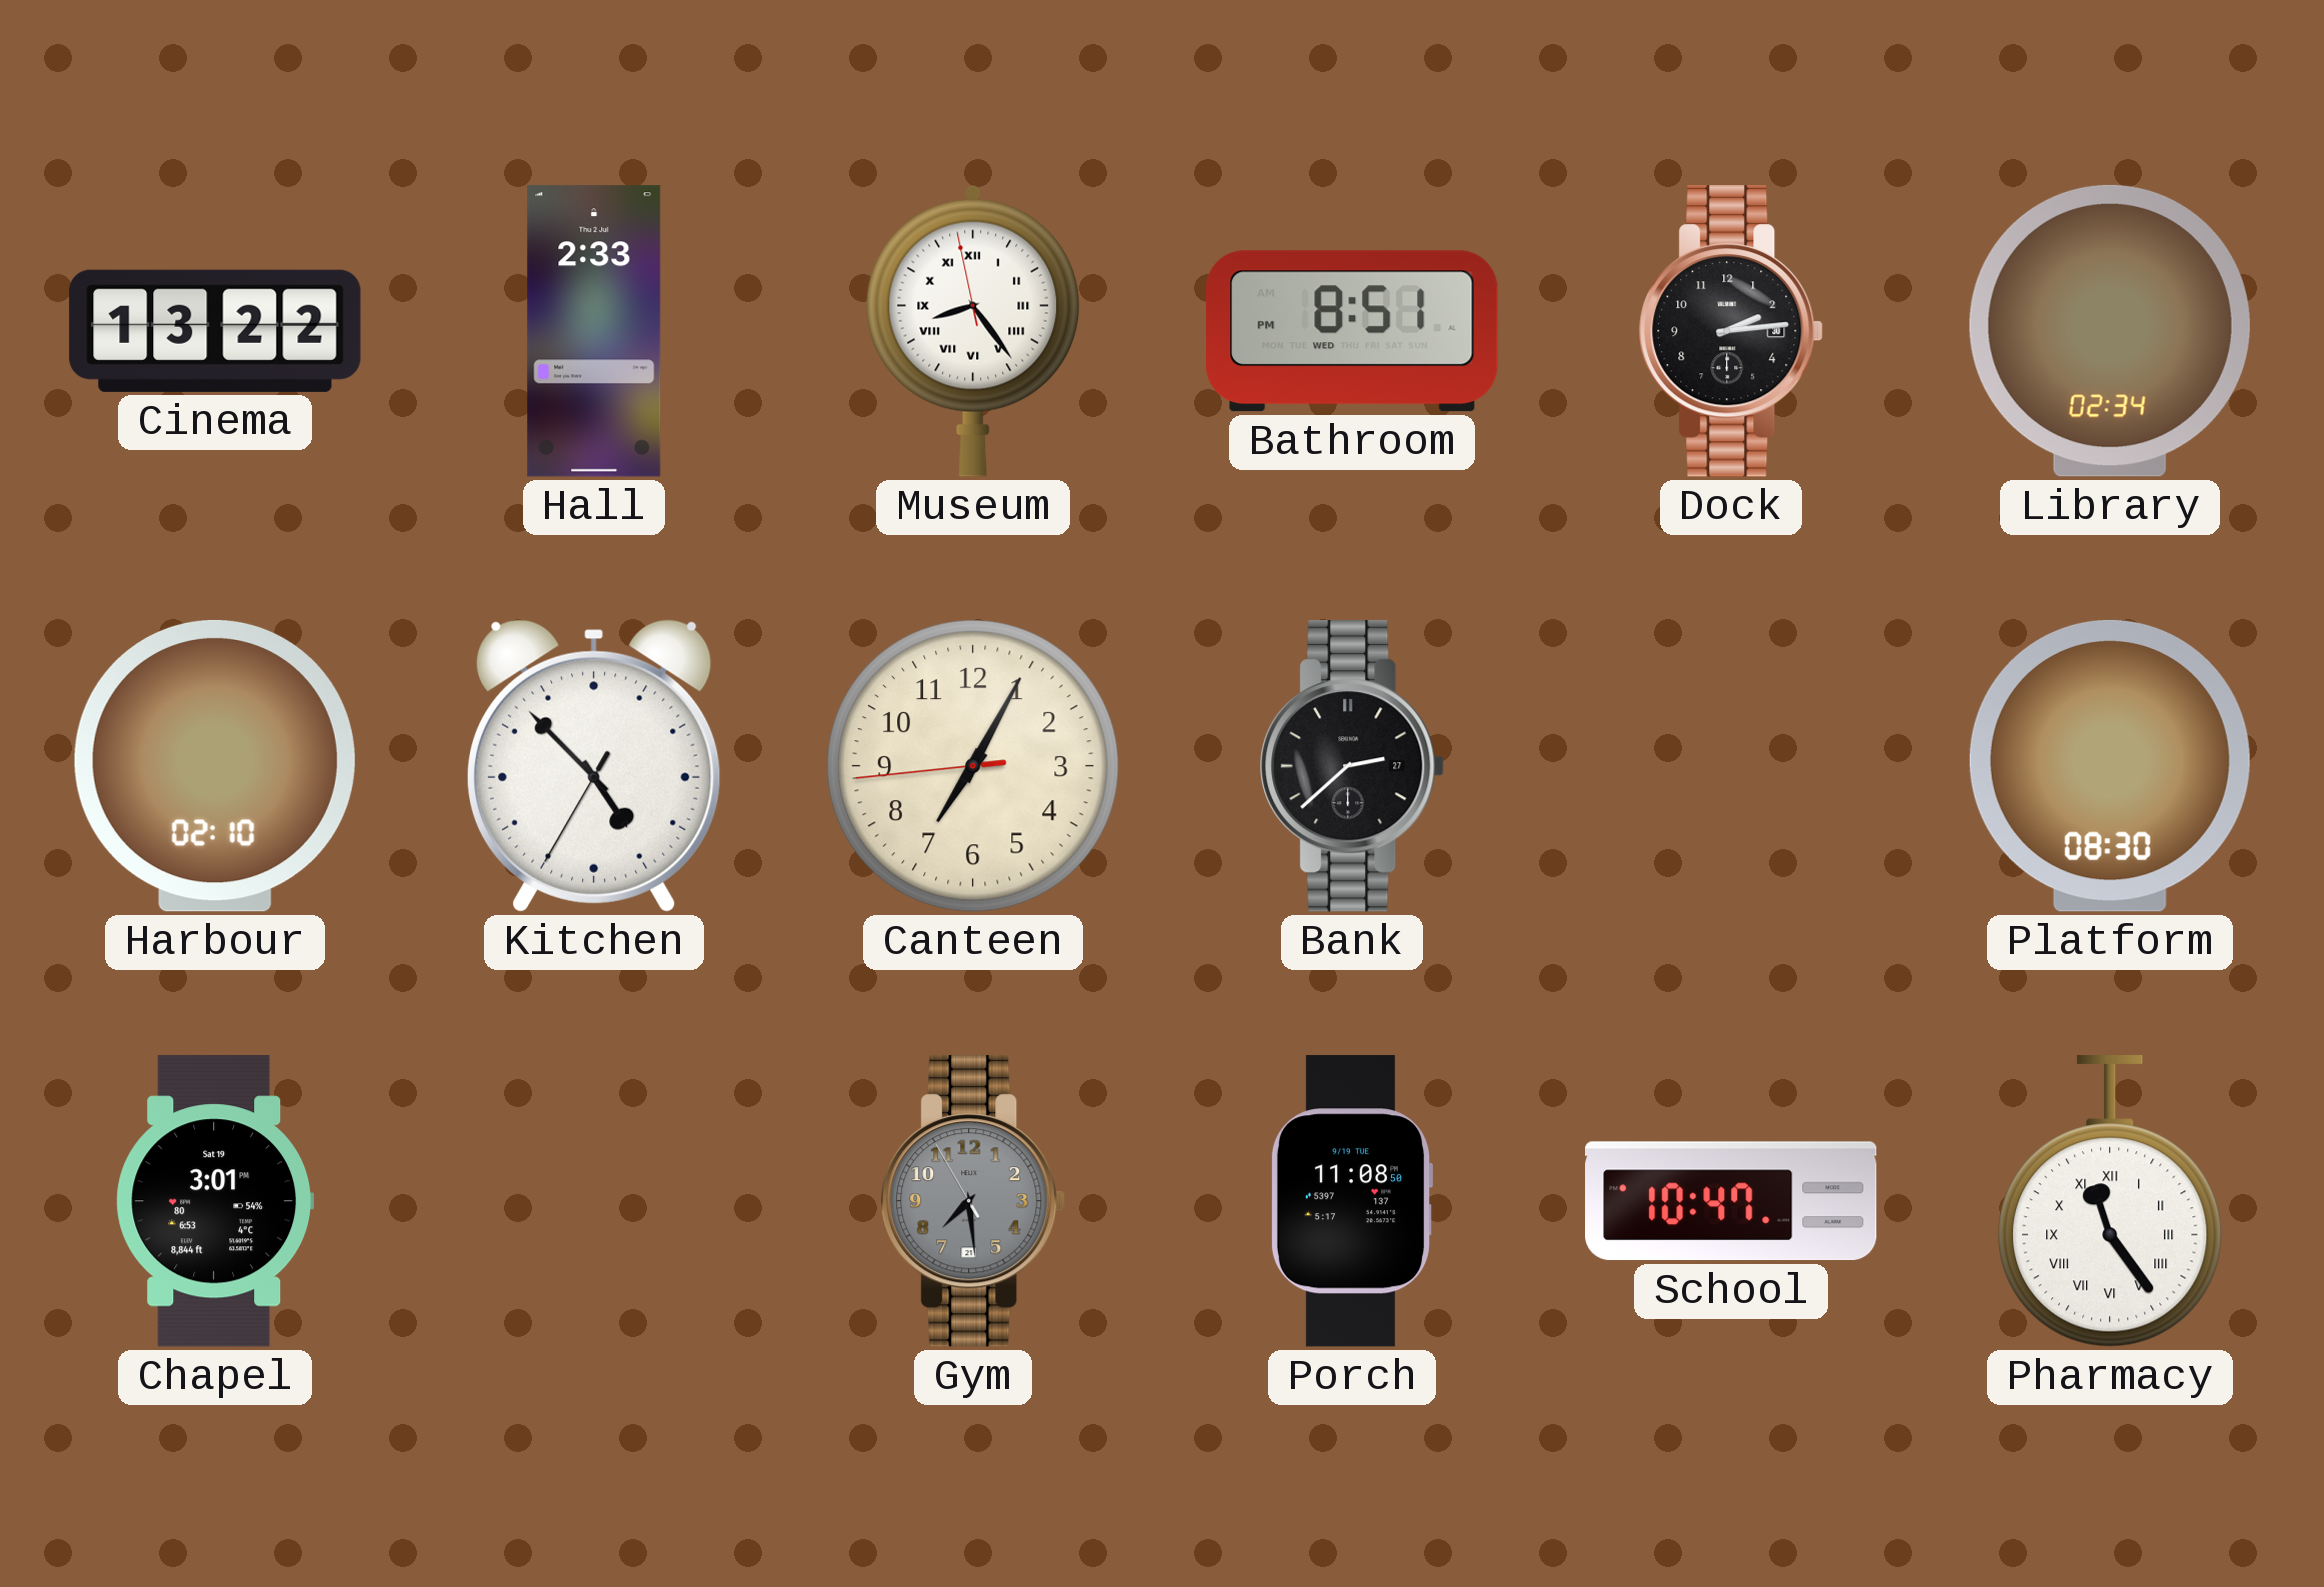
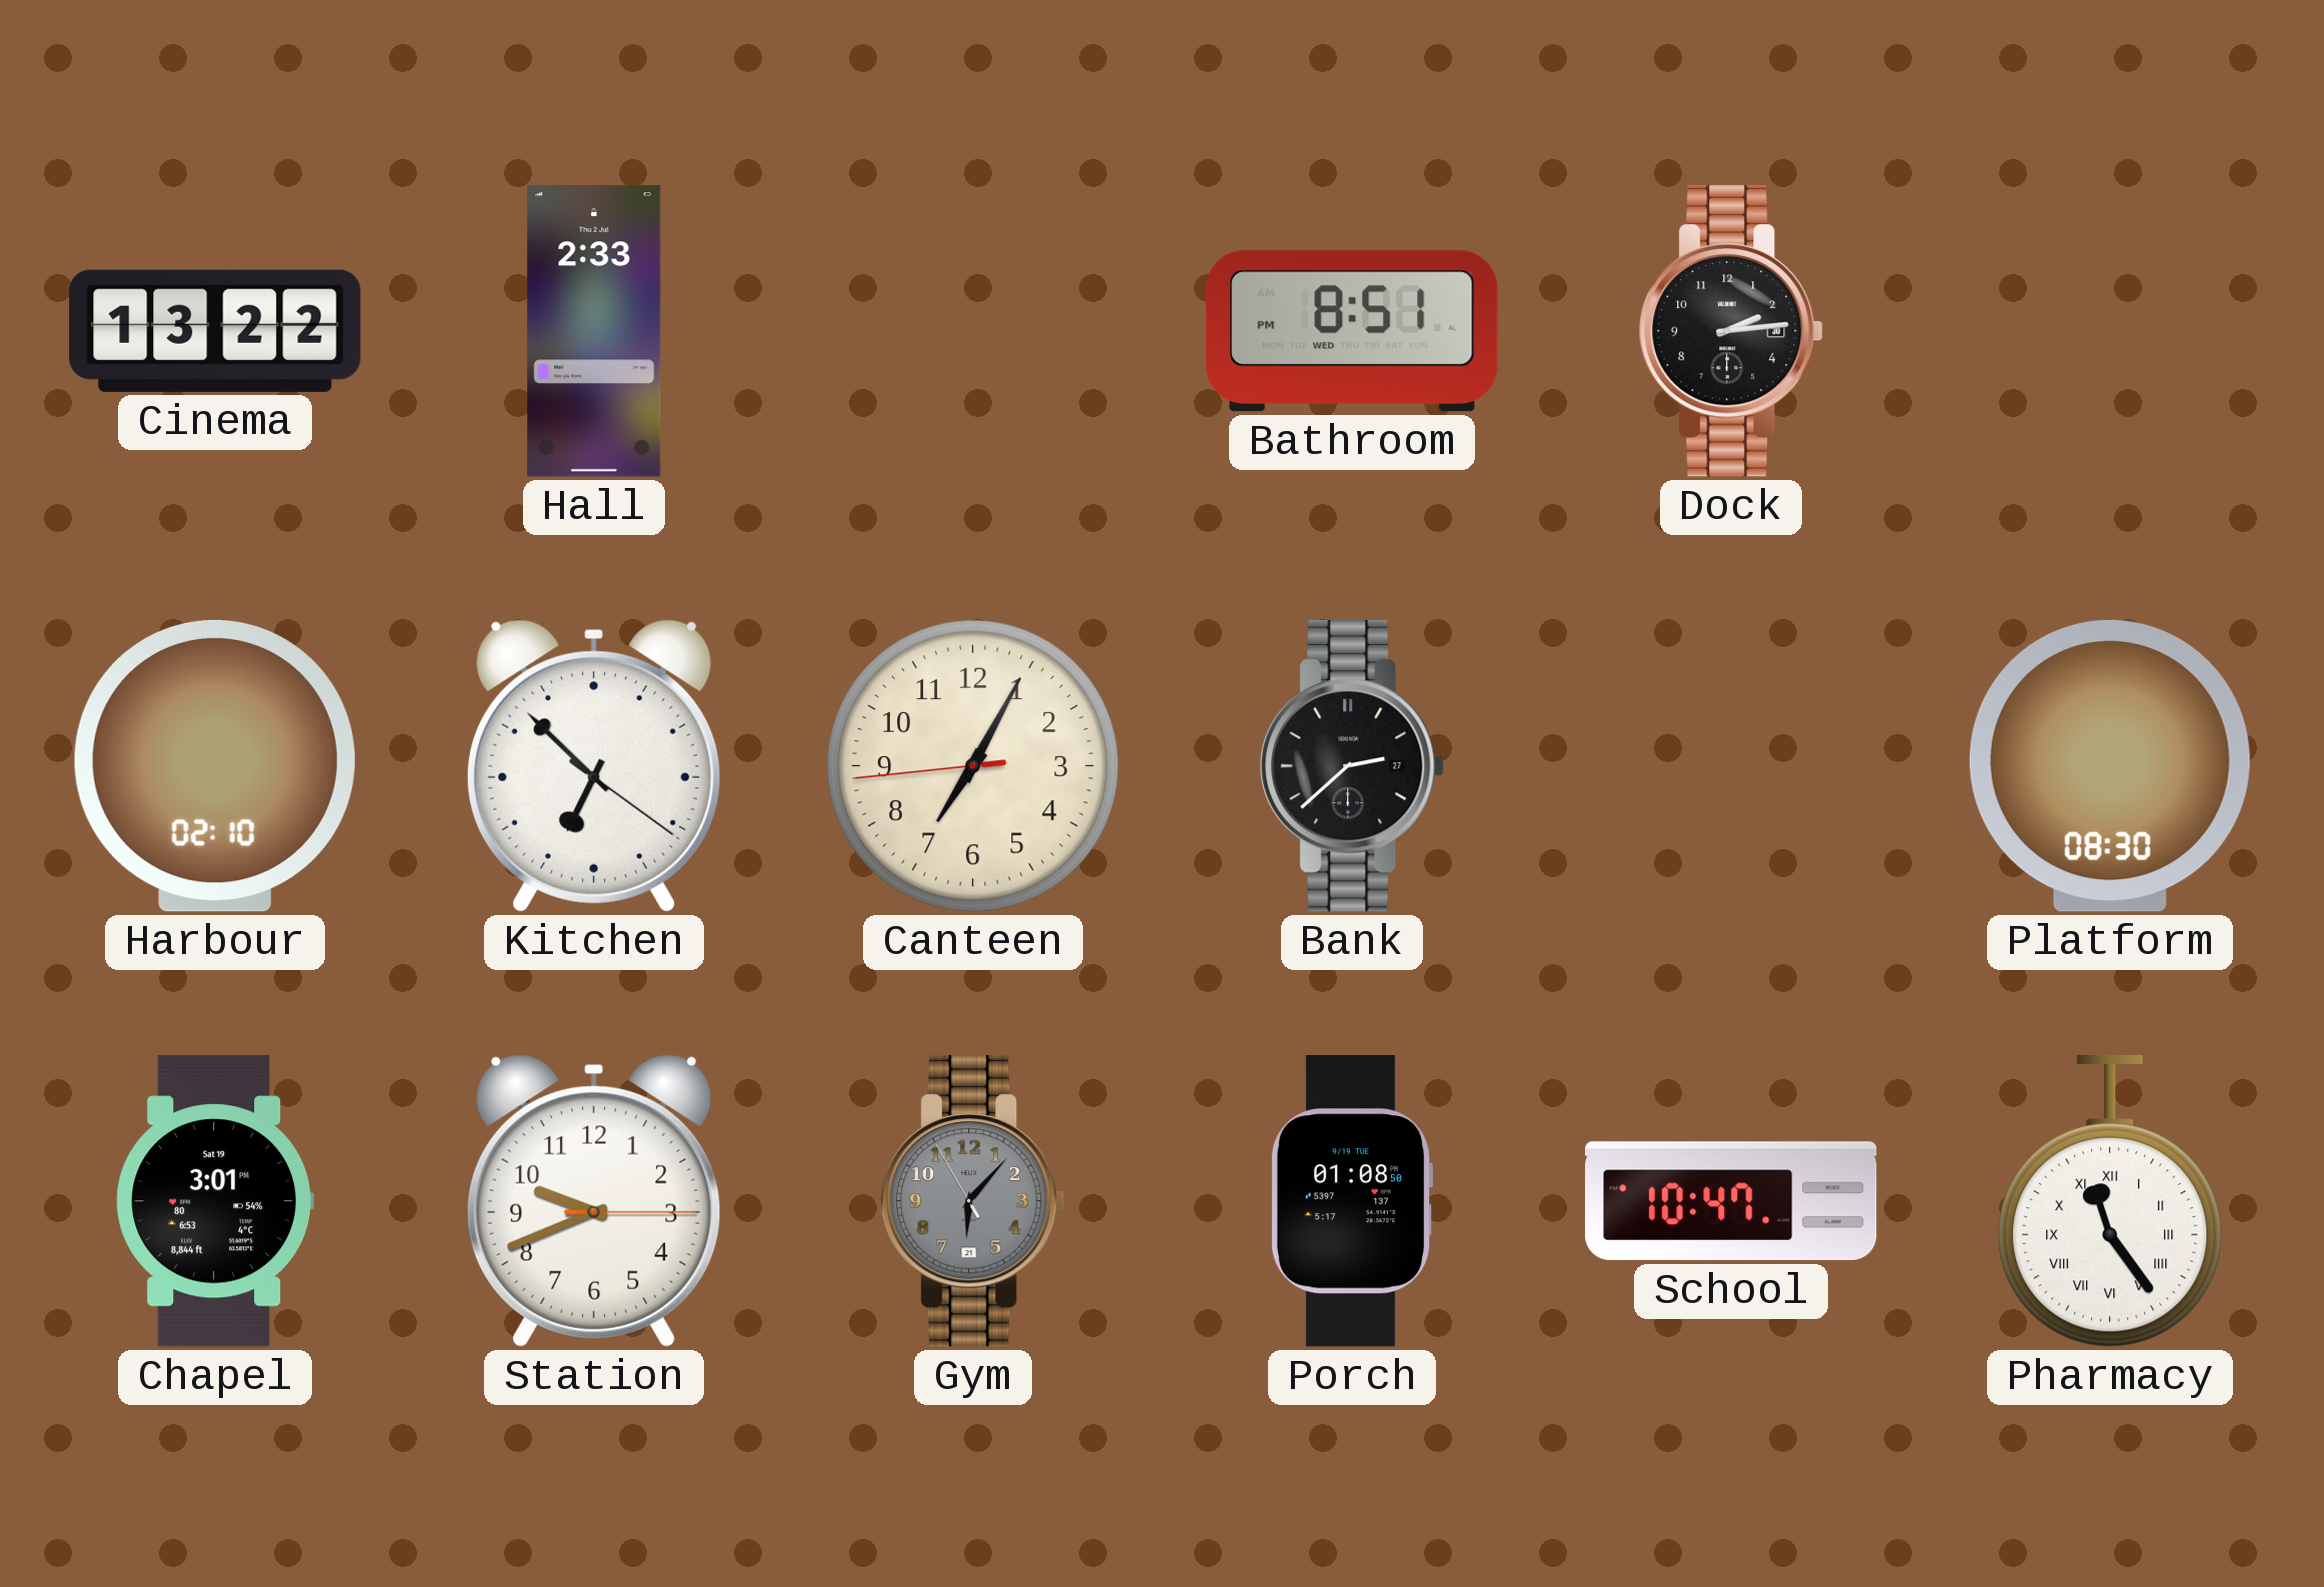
Museum: 8:23 -> none (973, 331)
Library: 02:34 -> none (2110, 331)
Kitchen: 4:52 -> 6:52 (594, 766)
Station: none -> 9:41 (594, 1201)
Gym: 7:28 -> 6:06 (973, 1201)
Porch: 11:08 -> 01:08 (1352, 1201)
